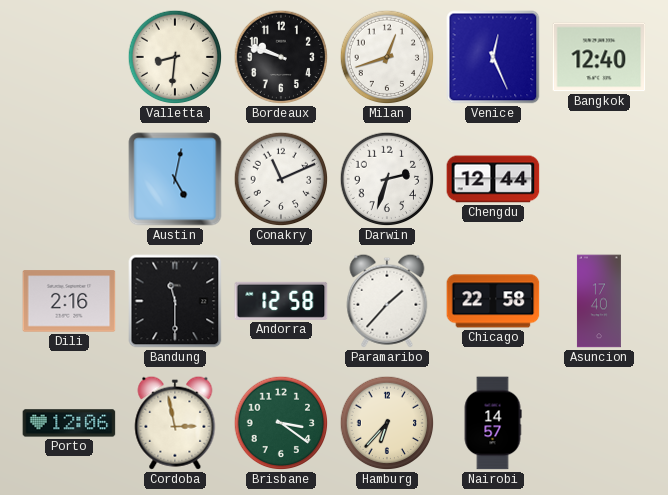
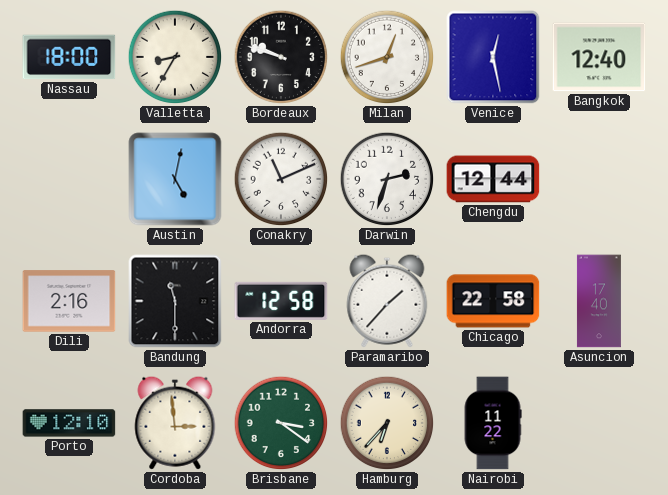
Nassau: none -> 18:00 (69, 57)
Valletta: 8:31 -> 8:35 (175, 57)
Venice: 12:26 -> 12:28 (493, 57)
Porto: 12:06 -> 12:10 (69, 423)
Cordoba: 2:58 -> 2:59 (175, 423)
Nairobi: 14:57 -> 11:22 (493, 423)
